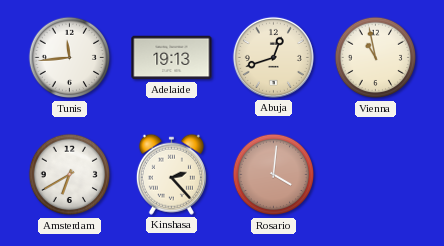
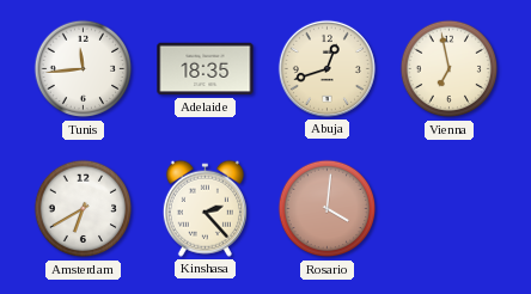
Adelaide: 19:13 -> 18:35 (206, 69)
Vienna: 10:58 -> 6:58 (450, 69)
